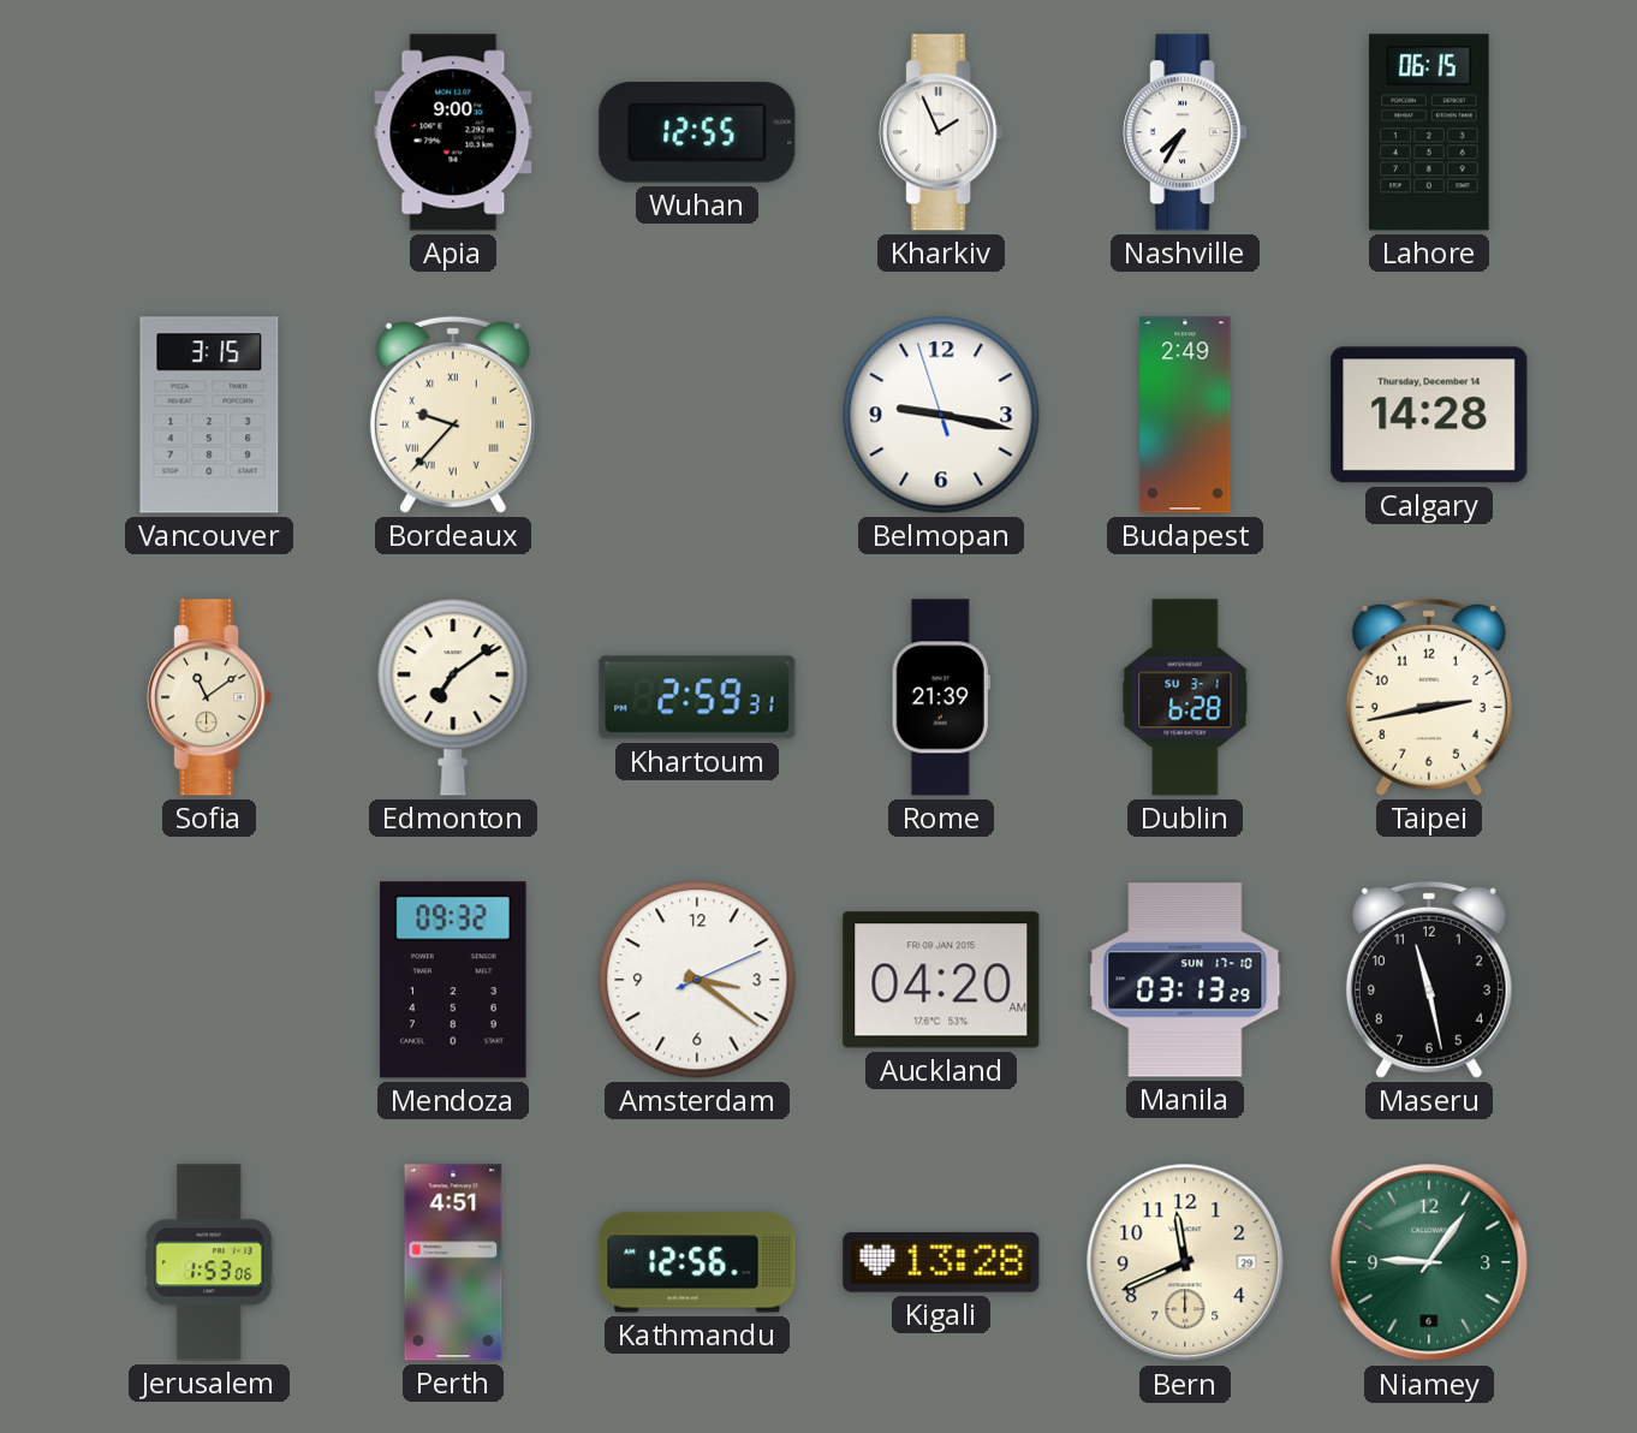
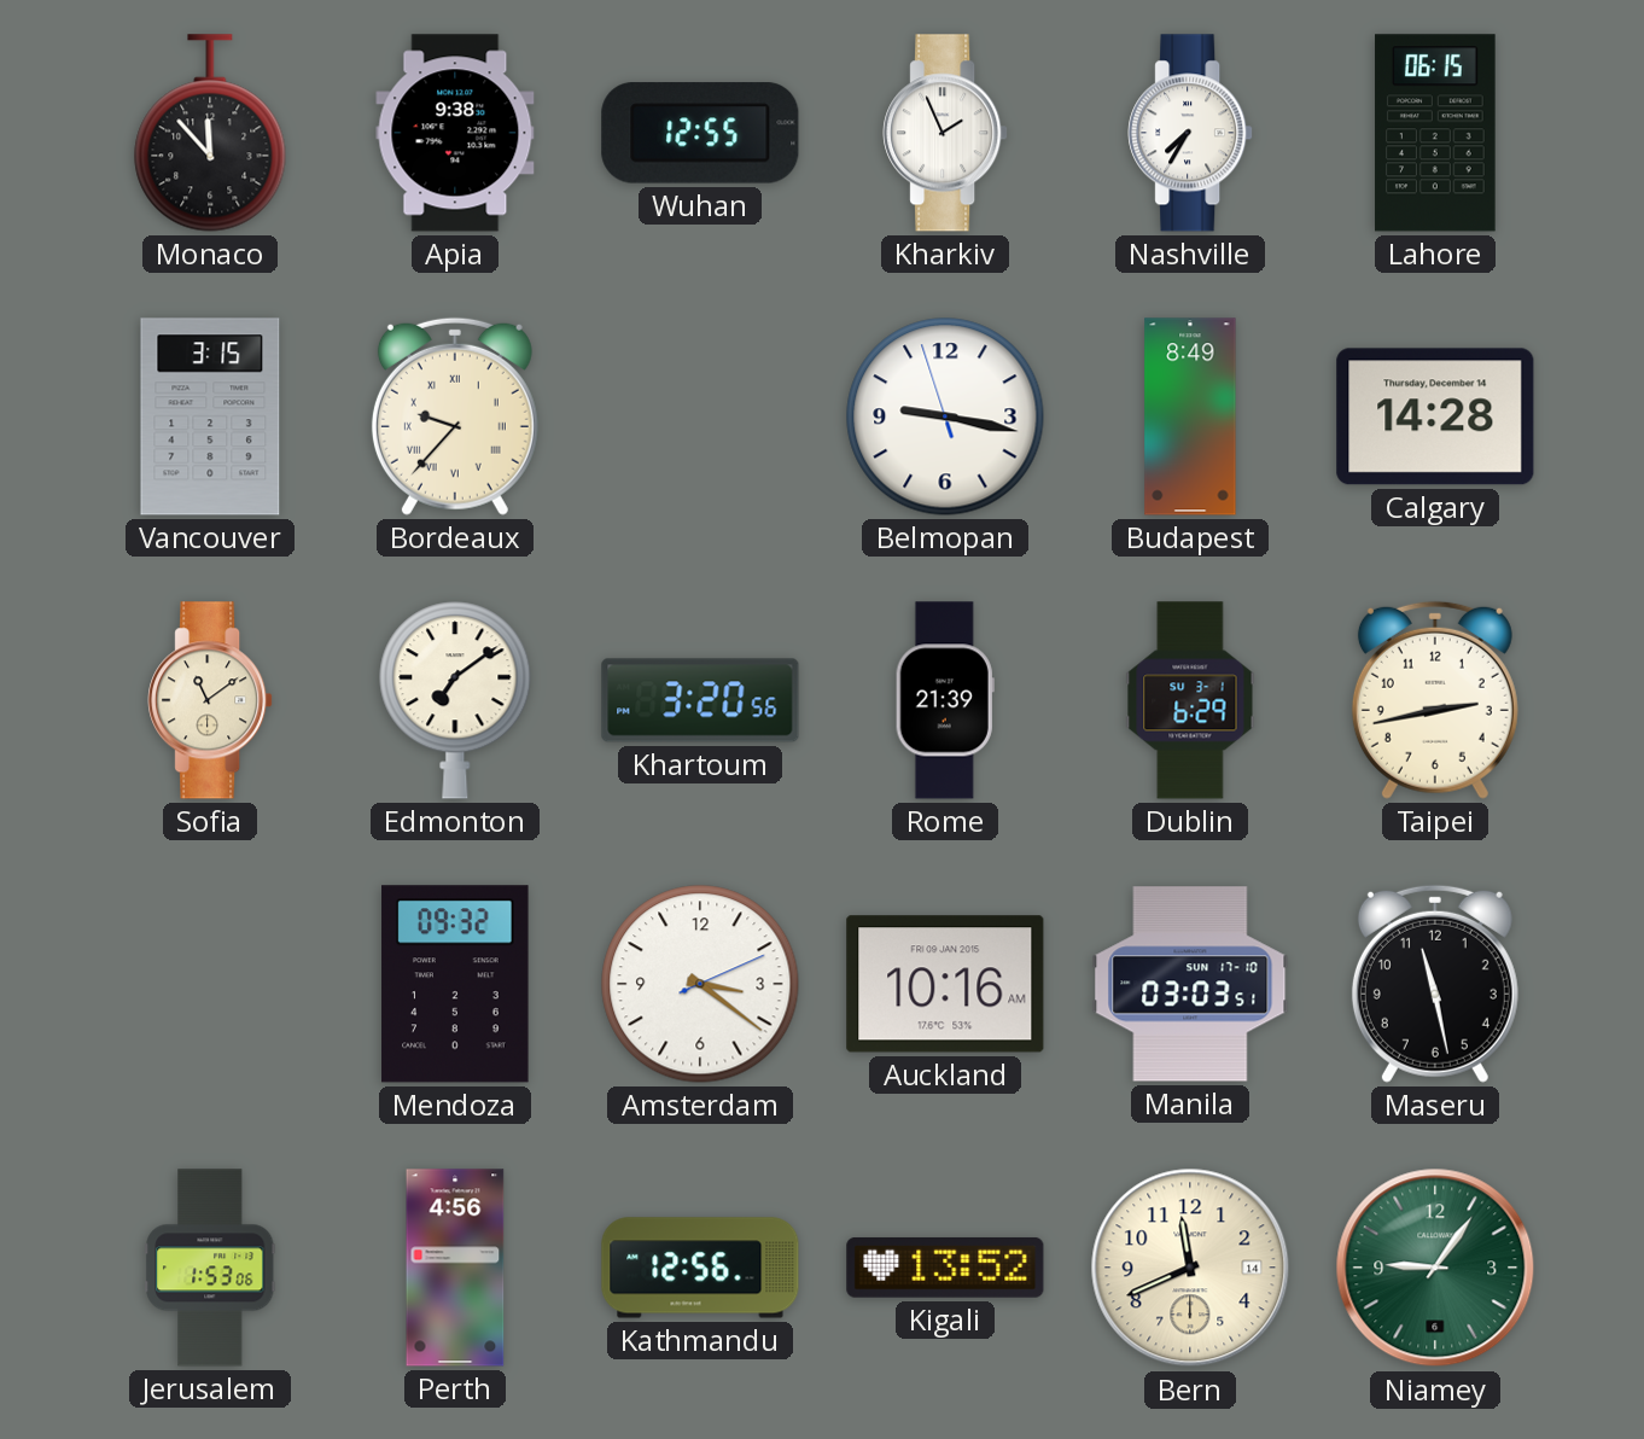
Monaco: none -> 11:53 (210, 133)
Apia: 9:00 -> 9:38 (455, 133)
Budapest: 2:49 -> 8:49 (1190, 416)
Khartoum: 2:59 -> 3:20 (700, 700)
Dublin: 6:28 -> 6:29 (1190, 700)
Auckland: 04:20 -> 10:16 (945, 984)
Manila: 03:13 -> 03:03 (1190, 984)
Perth: 4:51 -> 4:56 (455, 1268)
Kigali: 13:28 -> 13:52 (945, 1268)
Bern date: 29 -> 14 (1190, 1268)
